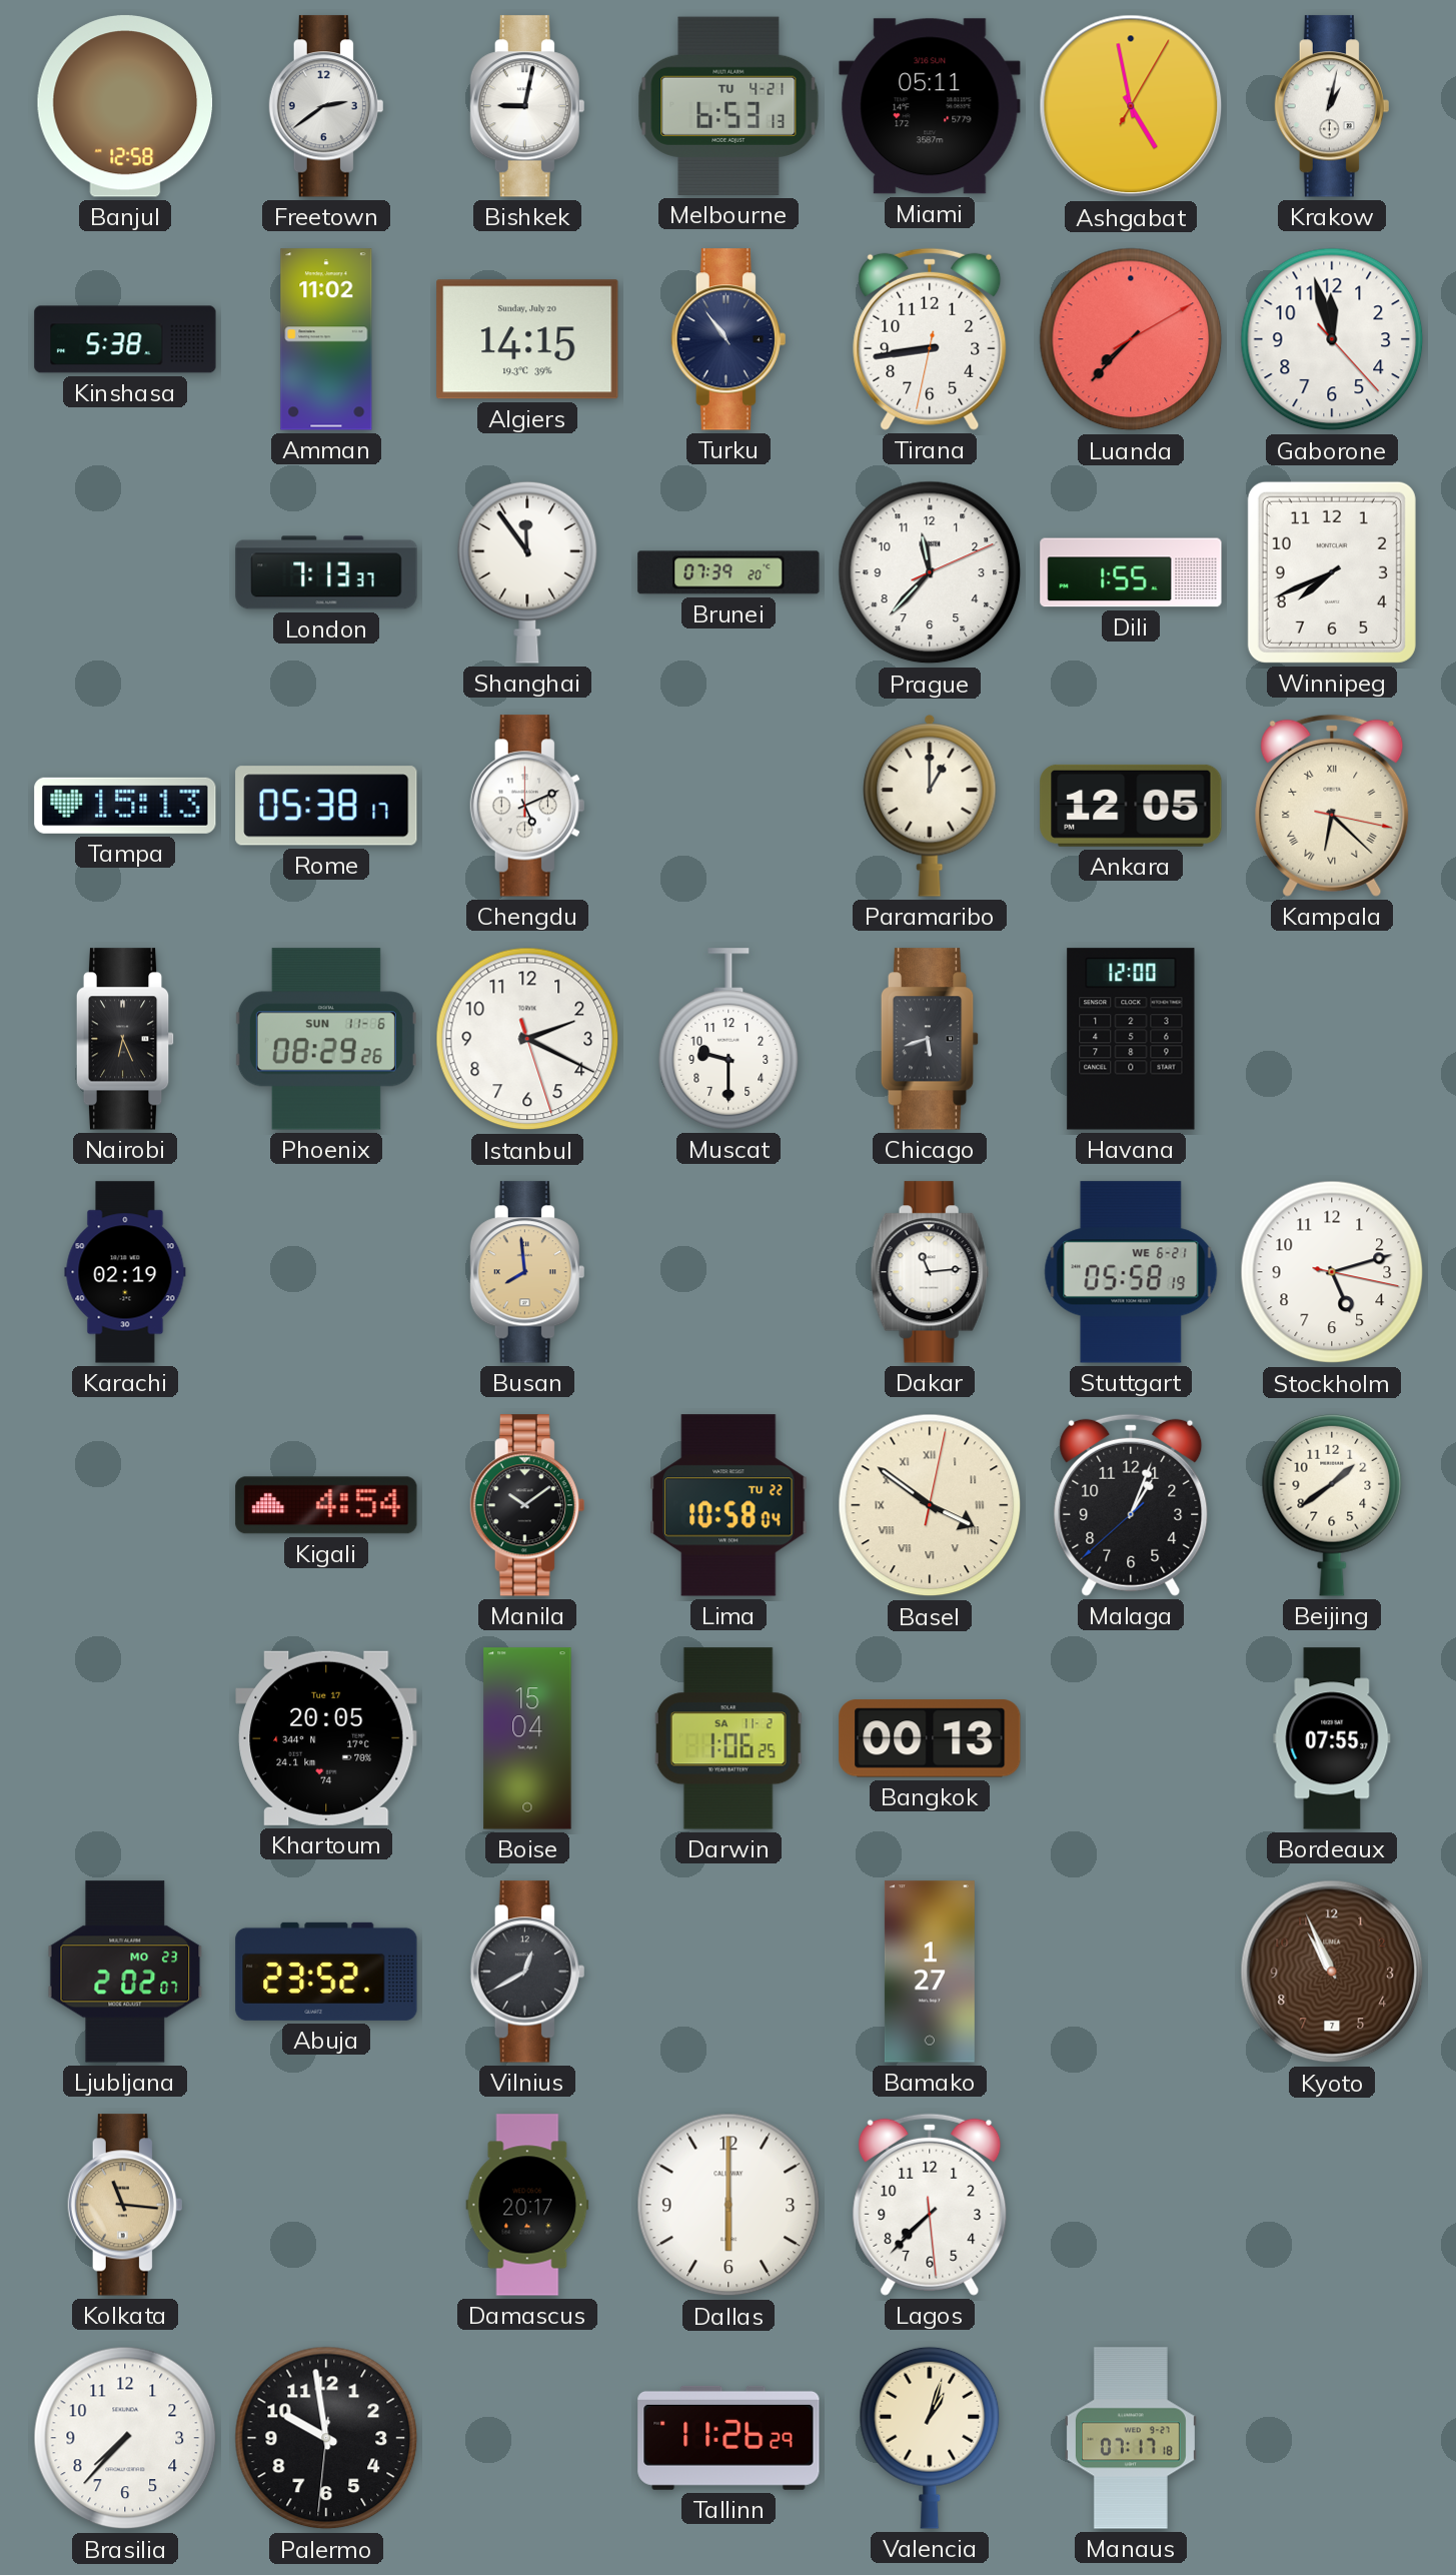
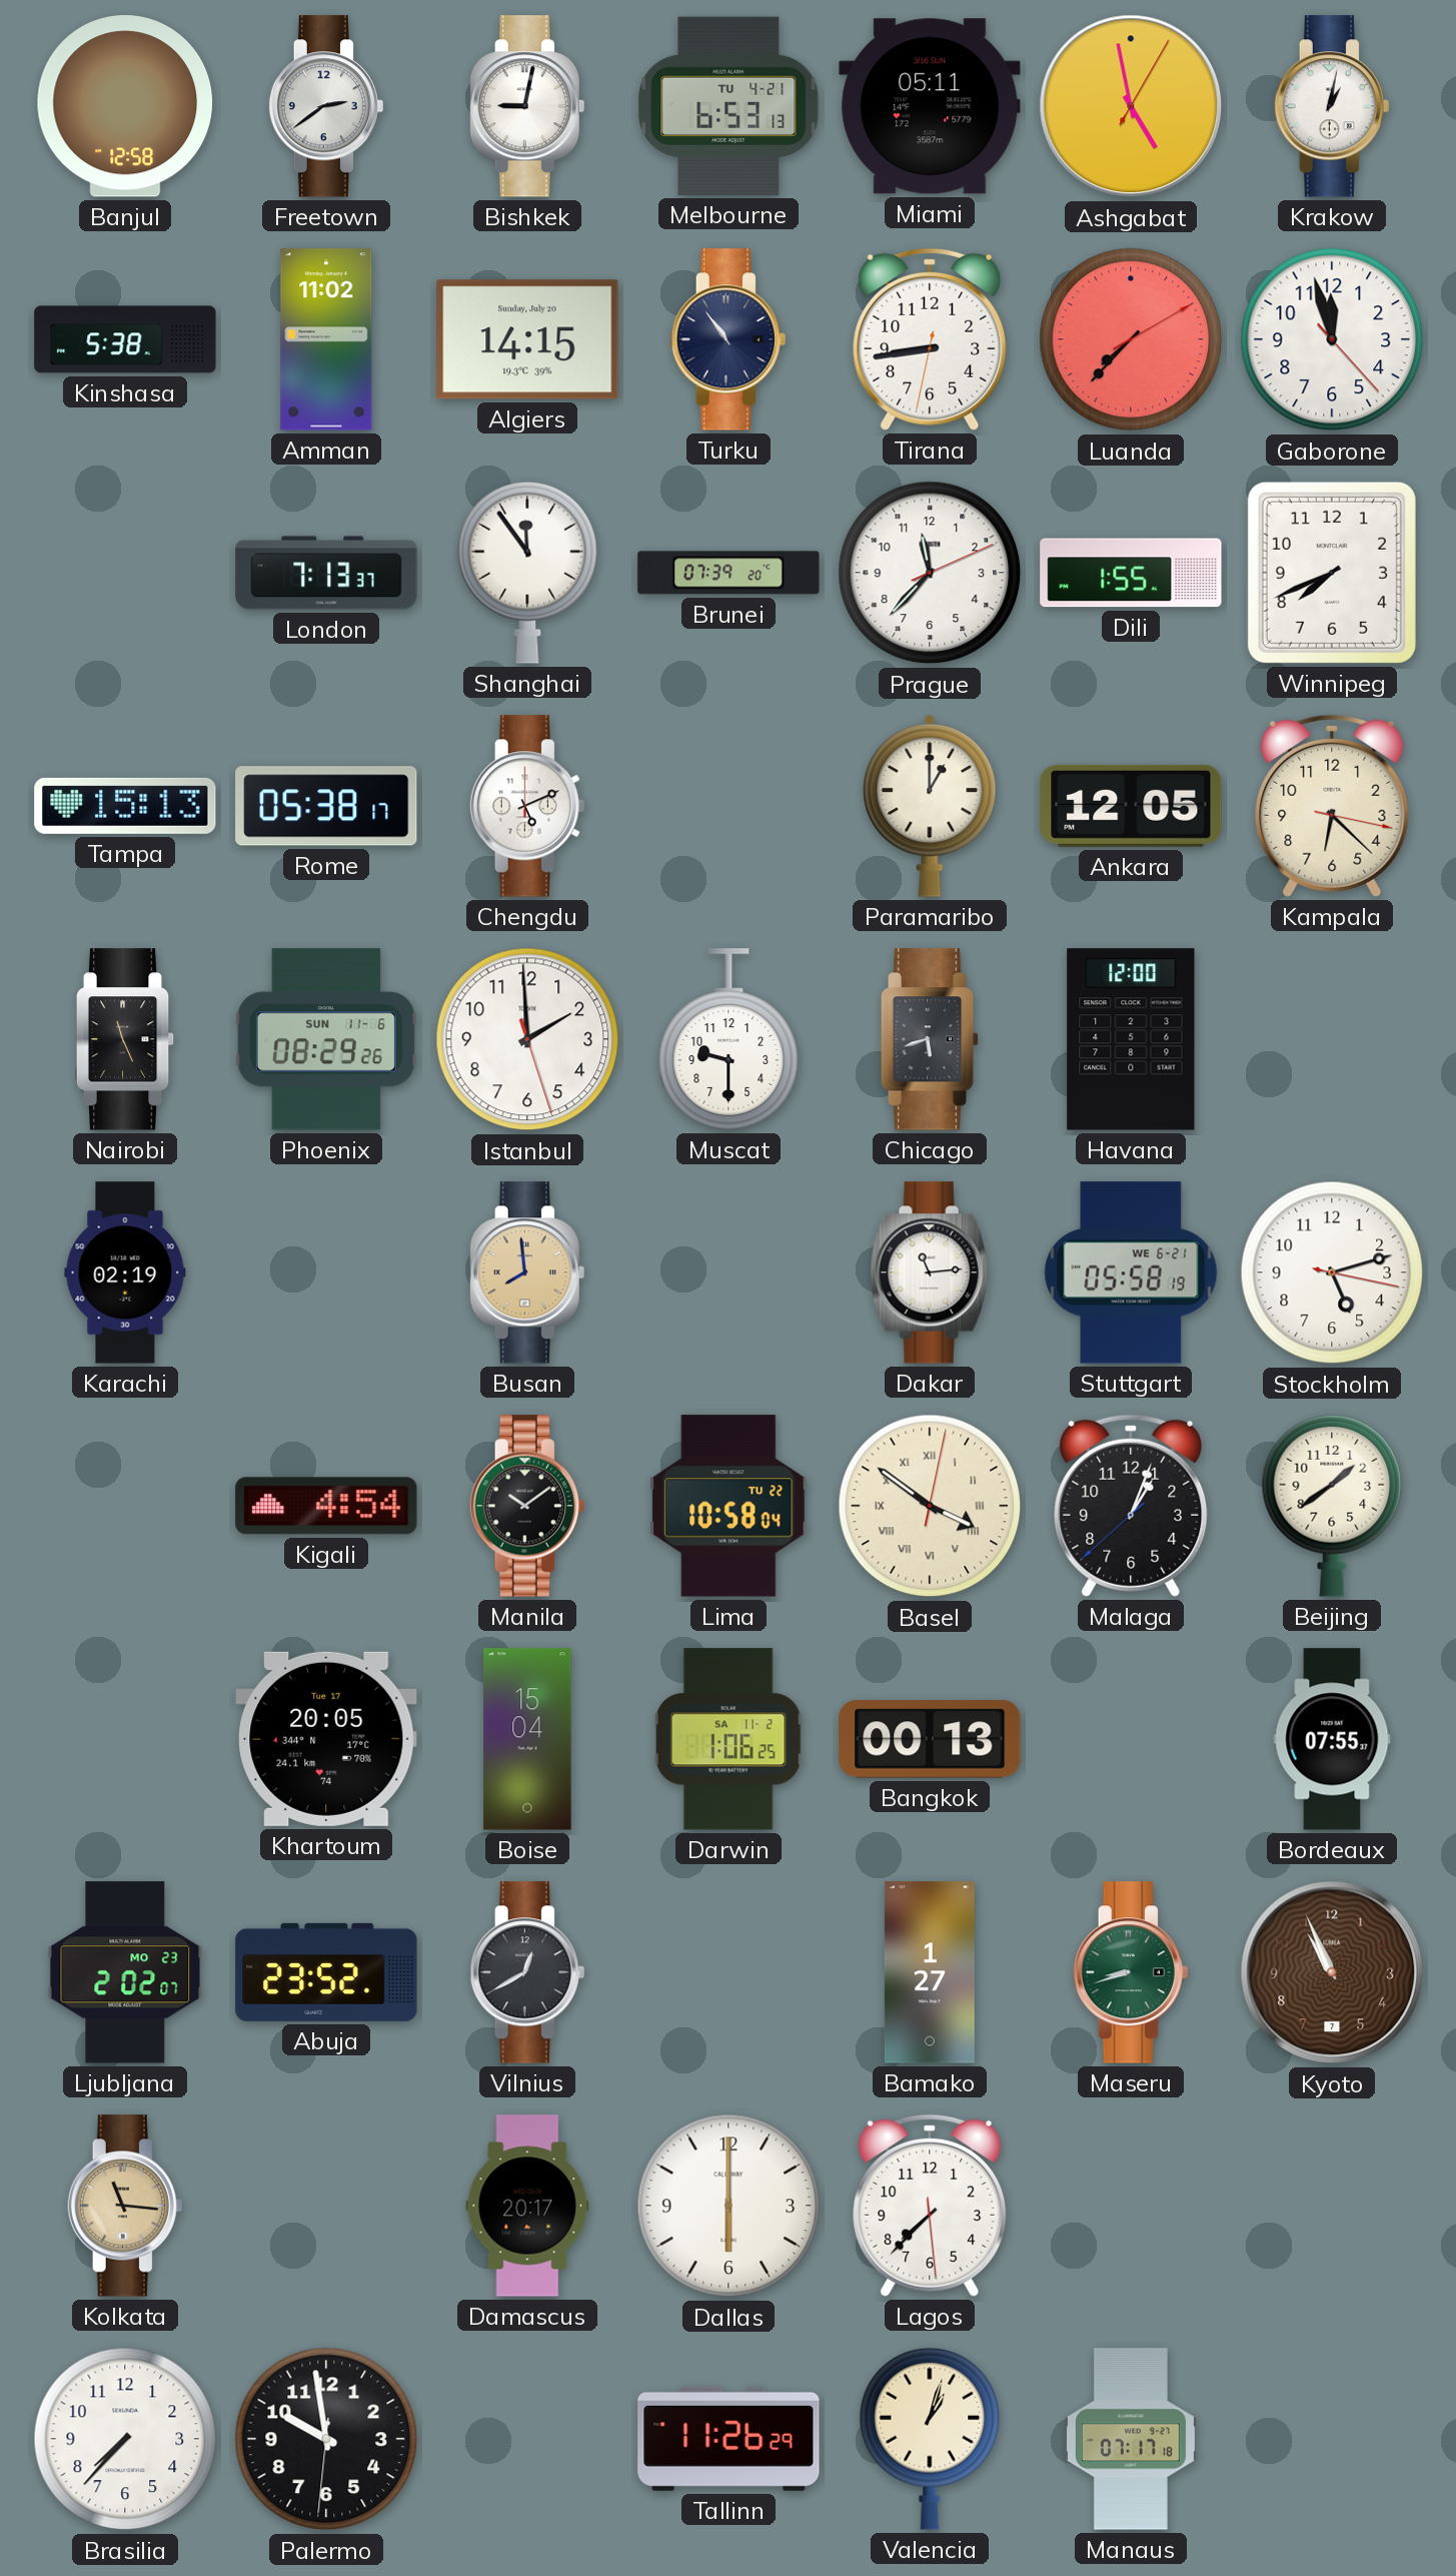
Kampala numerals: Roman -> Arabic (1332, 806)
Nairobi: 6:26 -> 11:26 (125, 1039)
Istanbul: 2:19 -> 1:59 (527, 1039)
Maseru: none -> 8:42 (1131, 1972)
